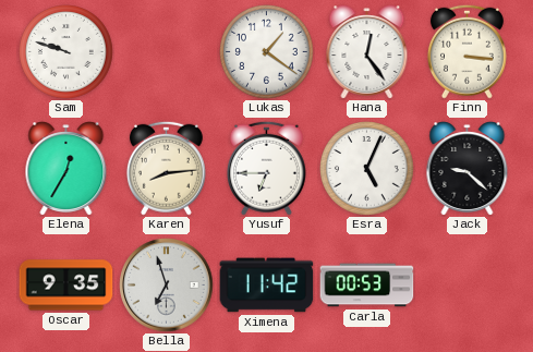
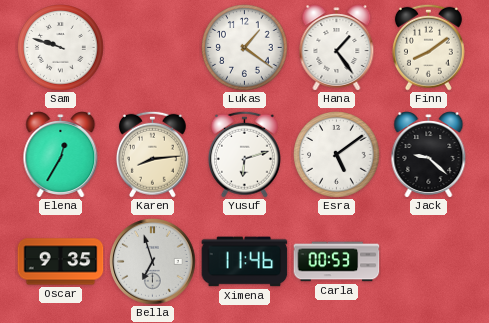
Hana: 12:24 -> 1:24 (337, 48)
Finn: 3:16 -> 8:09 (428, 47)
Yusuf: 6:45 -> 6:12 (244, 154)
Esra: 5:04 -> 5:09 (337, 155)
Ximena: 11:42 -> 11:46 (245, 262)
